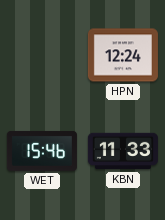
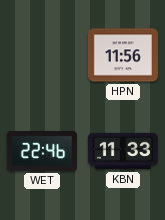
HPN: 12:24 -> 11:56 (123, 55)
WET: 15:46 -> 22:46 (42, 151)
